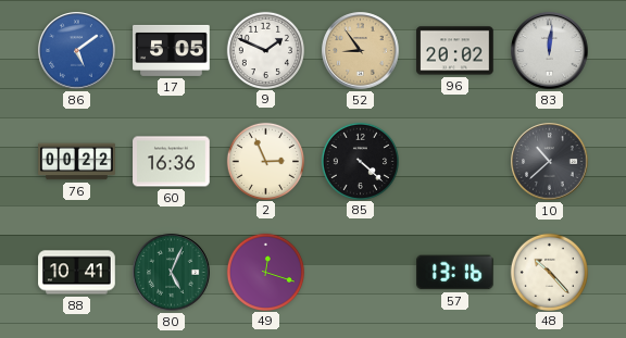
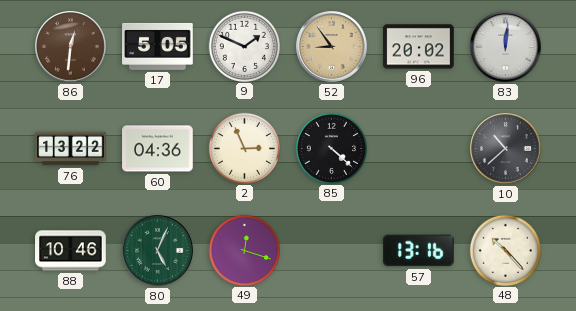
86: 5:09 -> 12:31 (71, 47)
86 dial: blue -> brown (71, 47)
76: 00:22 -> 13:22 (71, 149)
60: 16:36 -> 04:36 (158, 149)
88: 10:41 -> 10:46 (71, 251)
